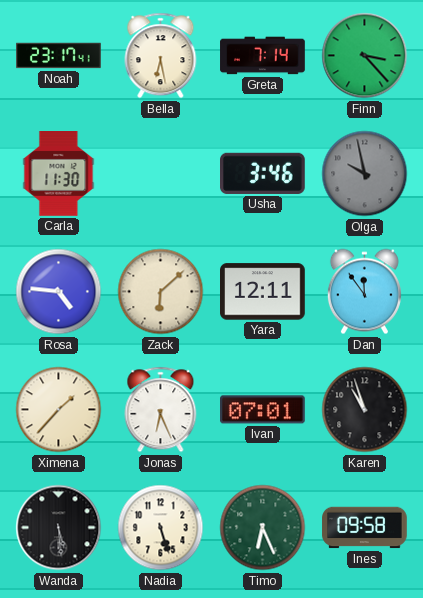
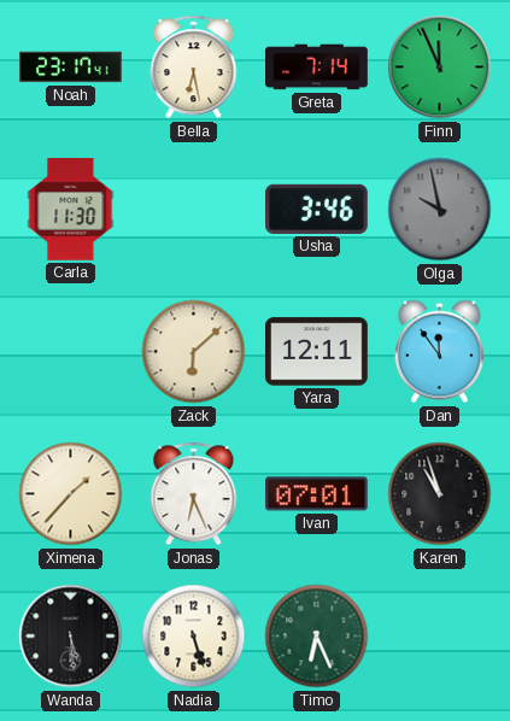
Finn: 3:23 -> 11:56 (440, 68)
Rosa: 4:46 -> none (59, 292)
Ines: 09:58 -> none (365, 528)
